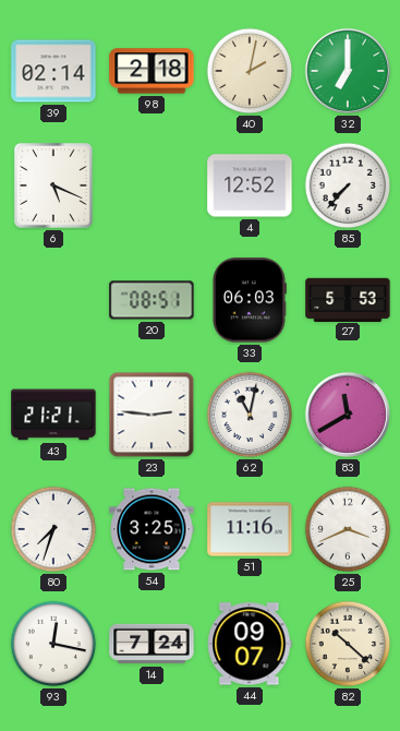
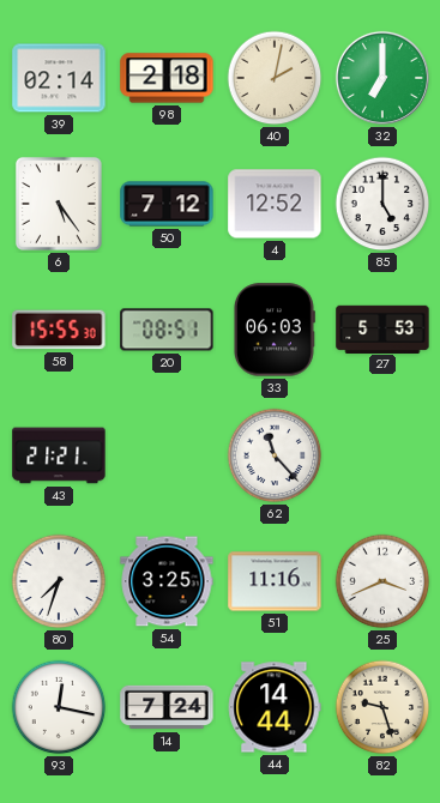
6: 5:19 -> 5:24 (59, 204)
50: none -> 7:12 (167, 204)
85: 7:37 -> 5:00 (382, 204)
58: none -> 15:55 (59, 330)
23: 2:46 -> none (151, 415)
62: 11:02 -> 11:23 (275, 455)
83: 11:40 -> none (348, 415)
44: 09:07 -> 14:44 (275, 707)
82: 10:22 -> 9:27 (382, 707)
